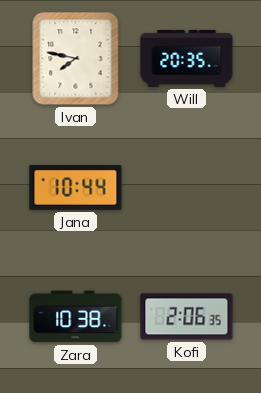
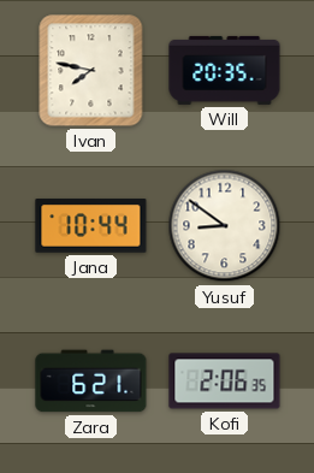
Yusuf: none -> 8:51 (225, 226)
Zara: 10:38 -> 6:21 (91, 382)
